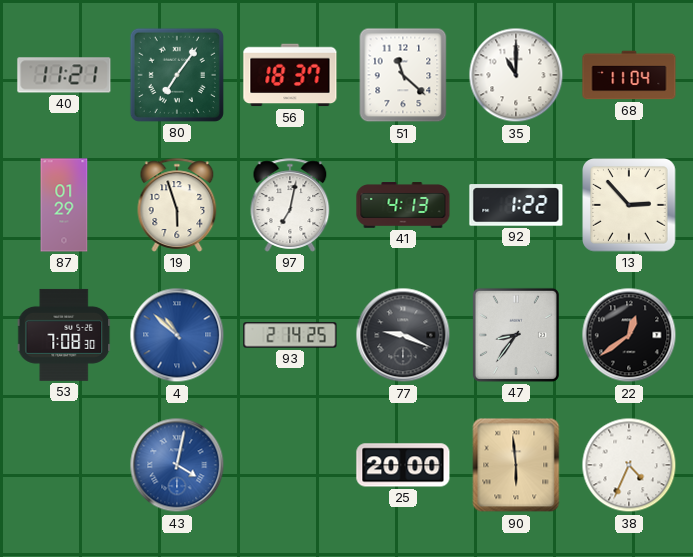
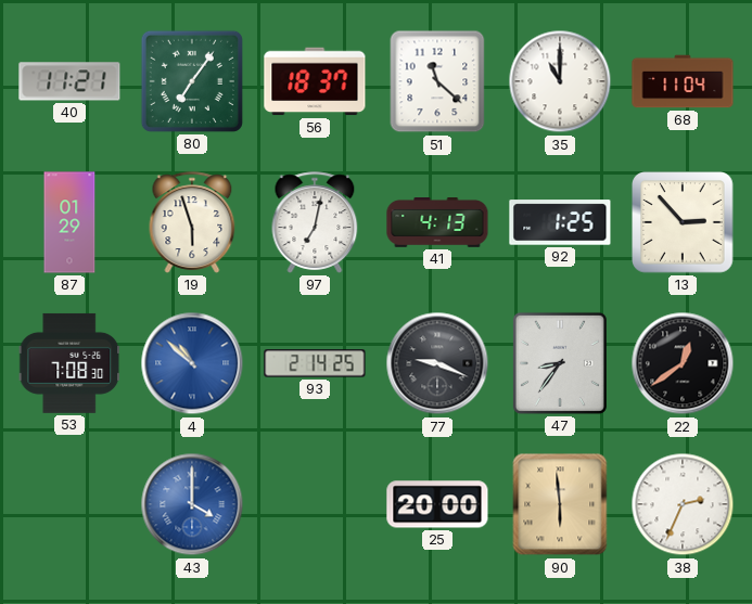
92: 1:22 -> 1:25 (560, 222)
43: 4:02 -> 4:00 (192, 504)
38: 4:34 -> 2:34 (683, 504)
